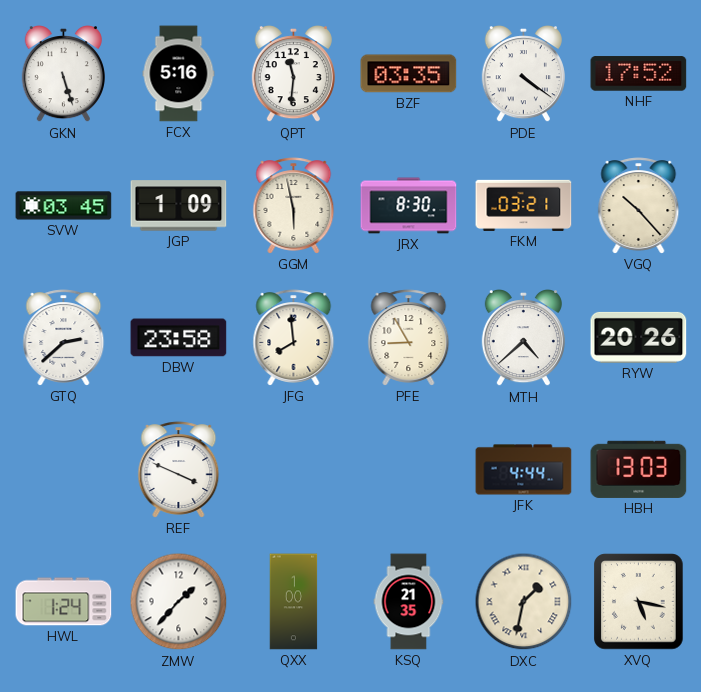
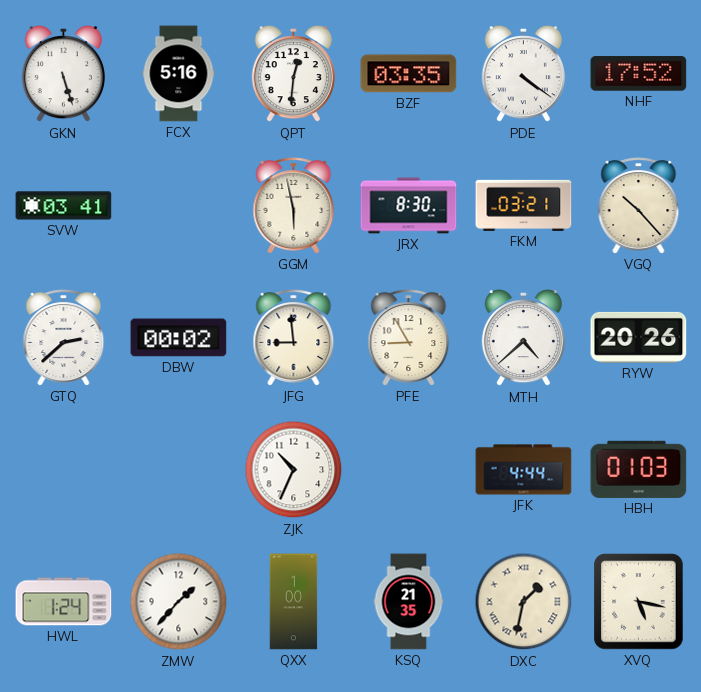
QPT: 11:31 -> 12:31 (293, 75)
SVW: 03:45 -> 03:41 (64, 206)
JGP: 1:09 -> none (179, 206)
DBW: 23:58 -> 00:02 (179, 338)
JFG: 7:59 -> 8:59 (294, 338)
REF: 3:49 -> none (179, 470)
ZJK: none -> 10:34 (294, 470)
HBH: 13:03 -> 01:03 (639, 469)
